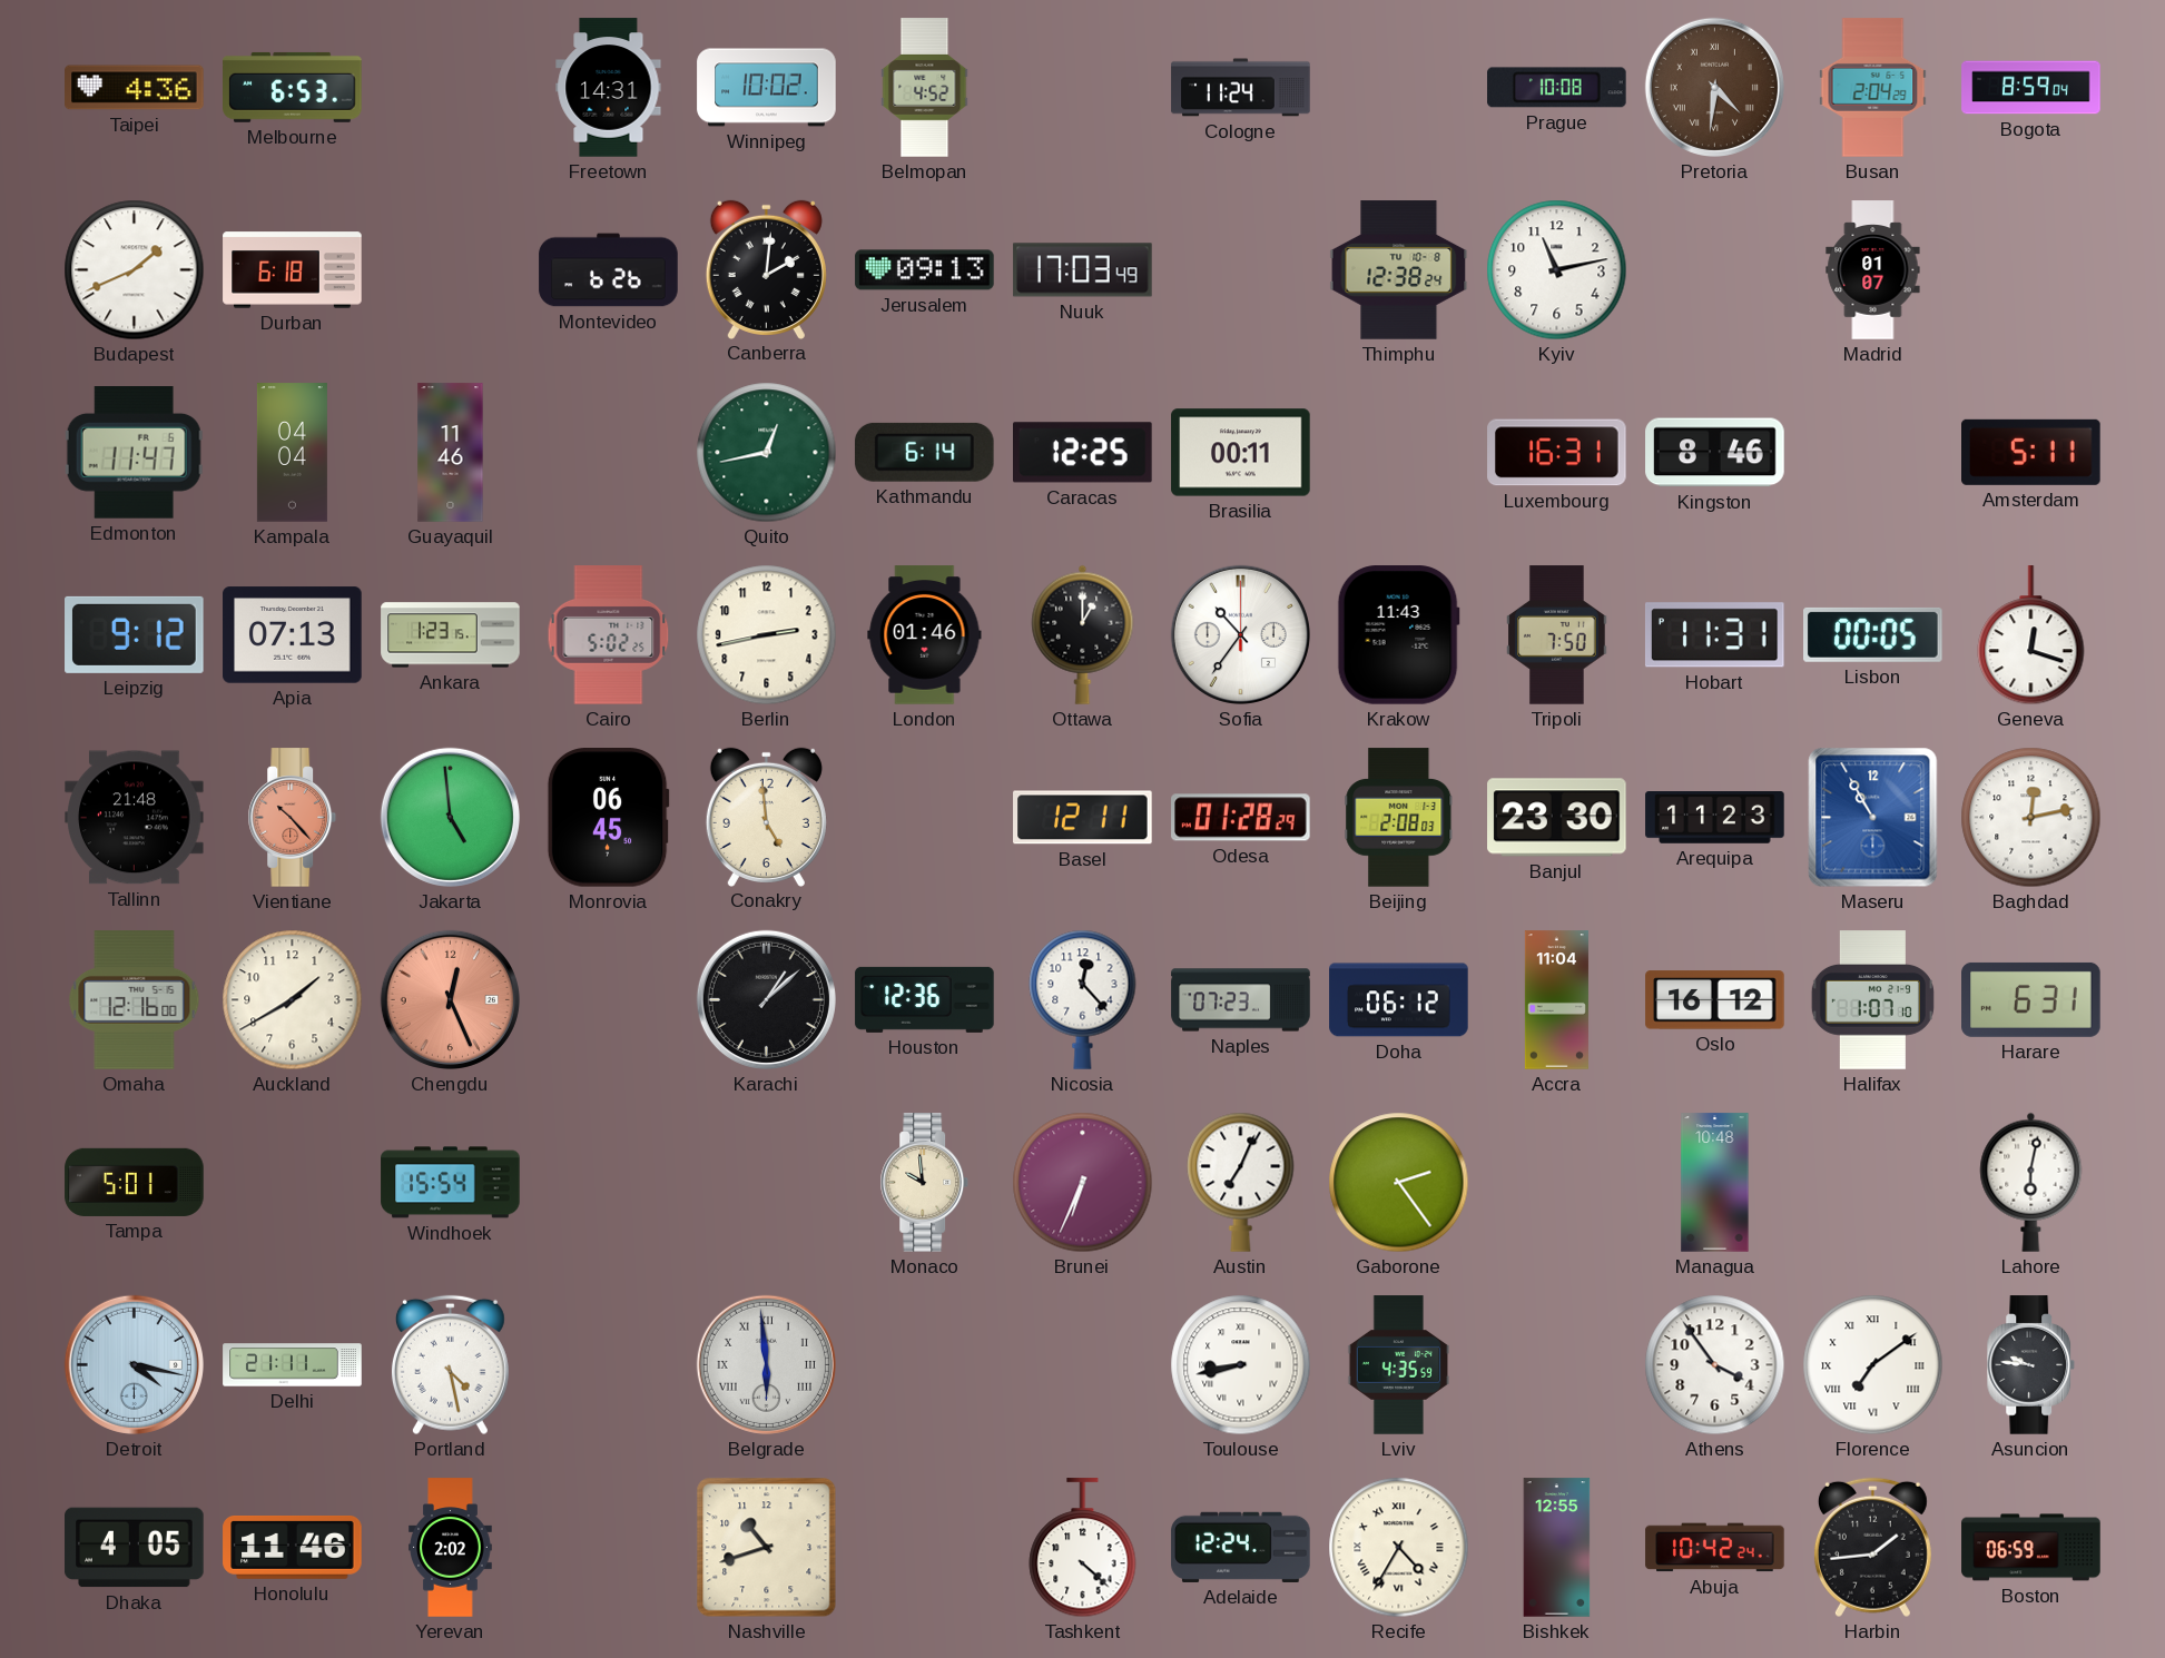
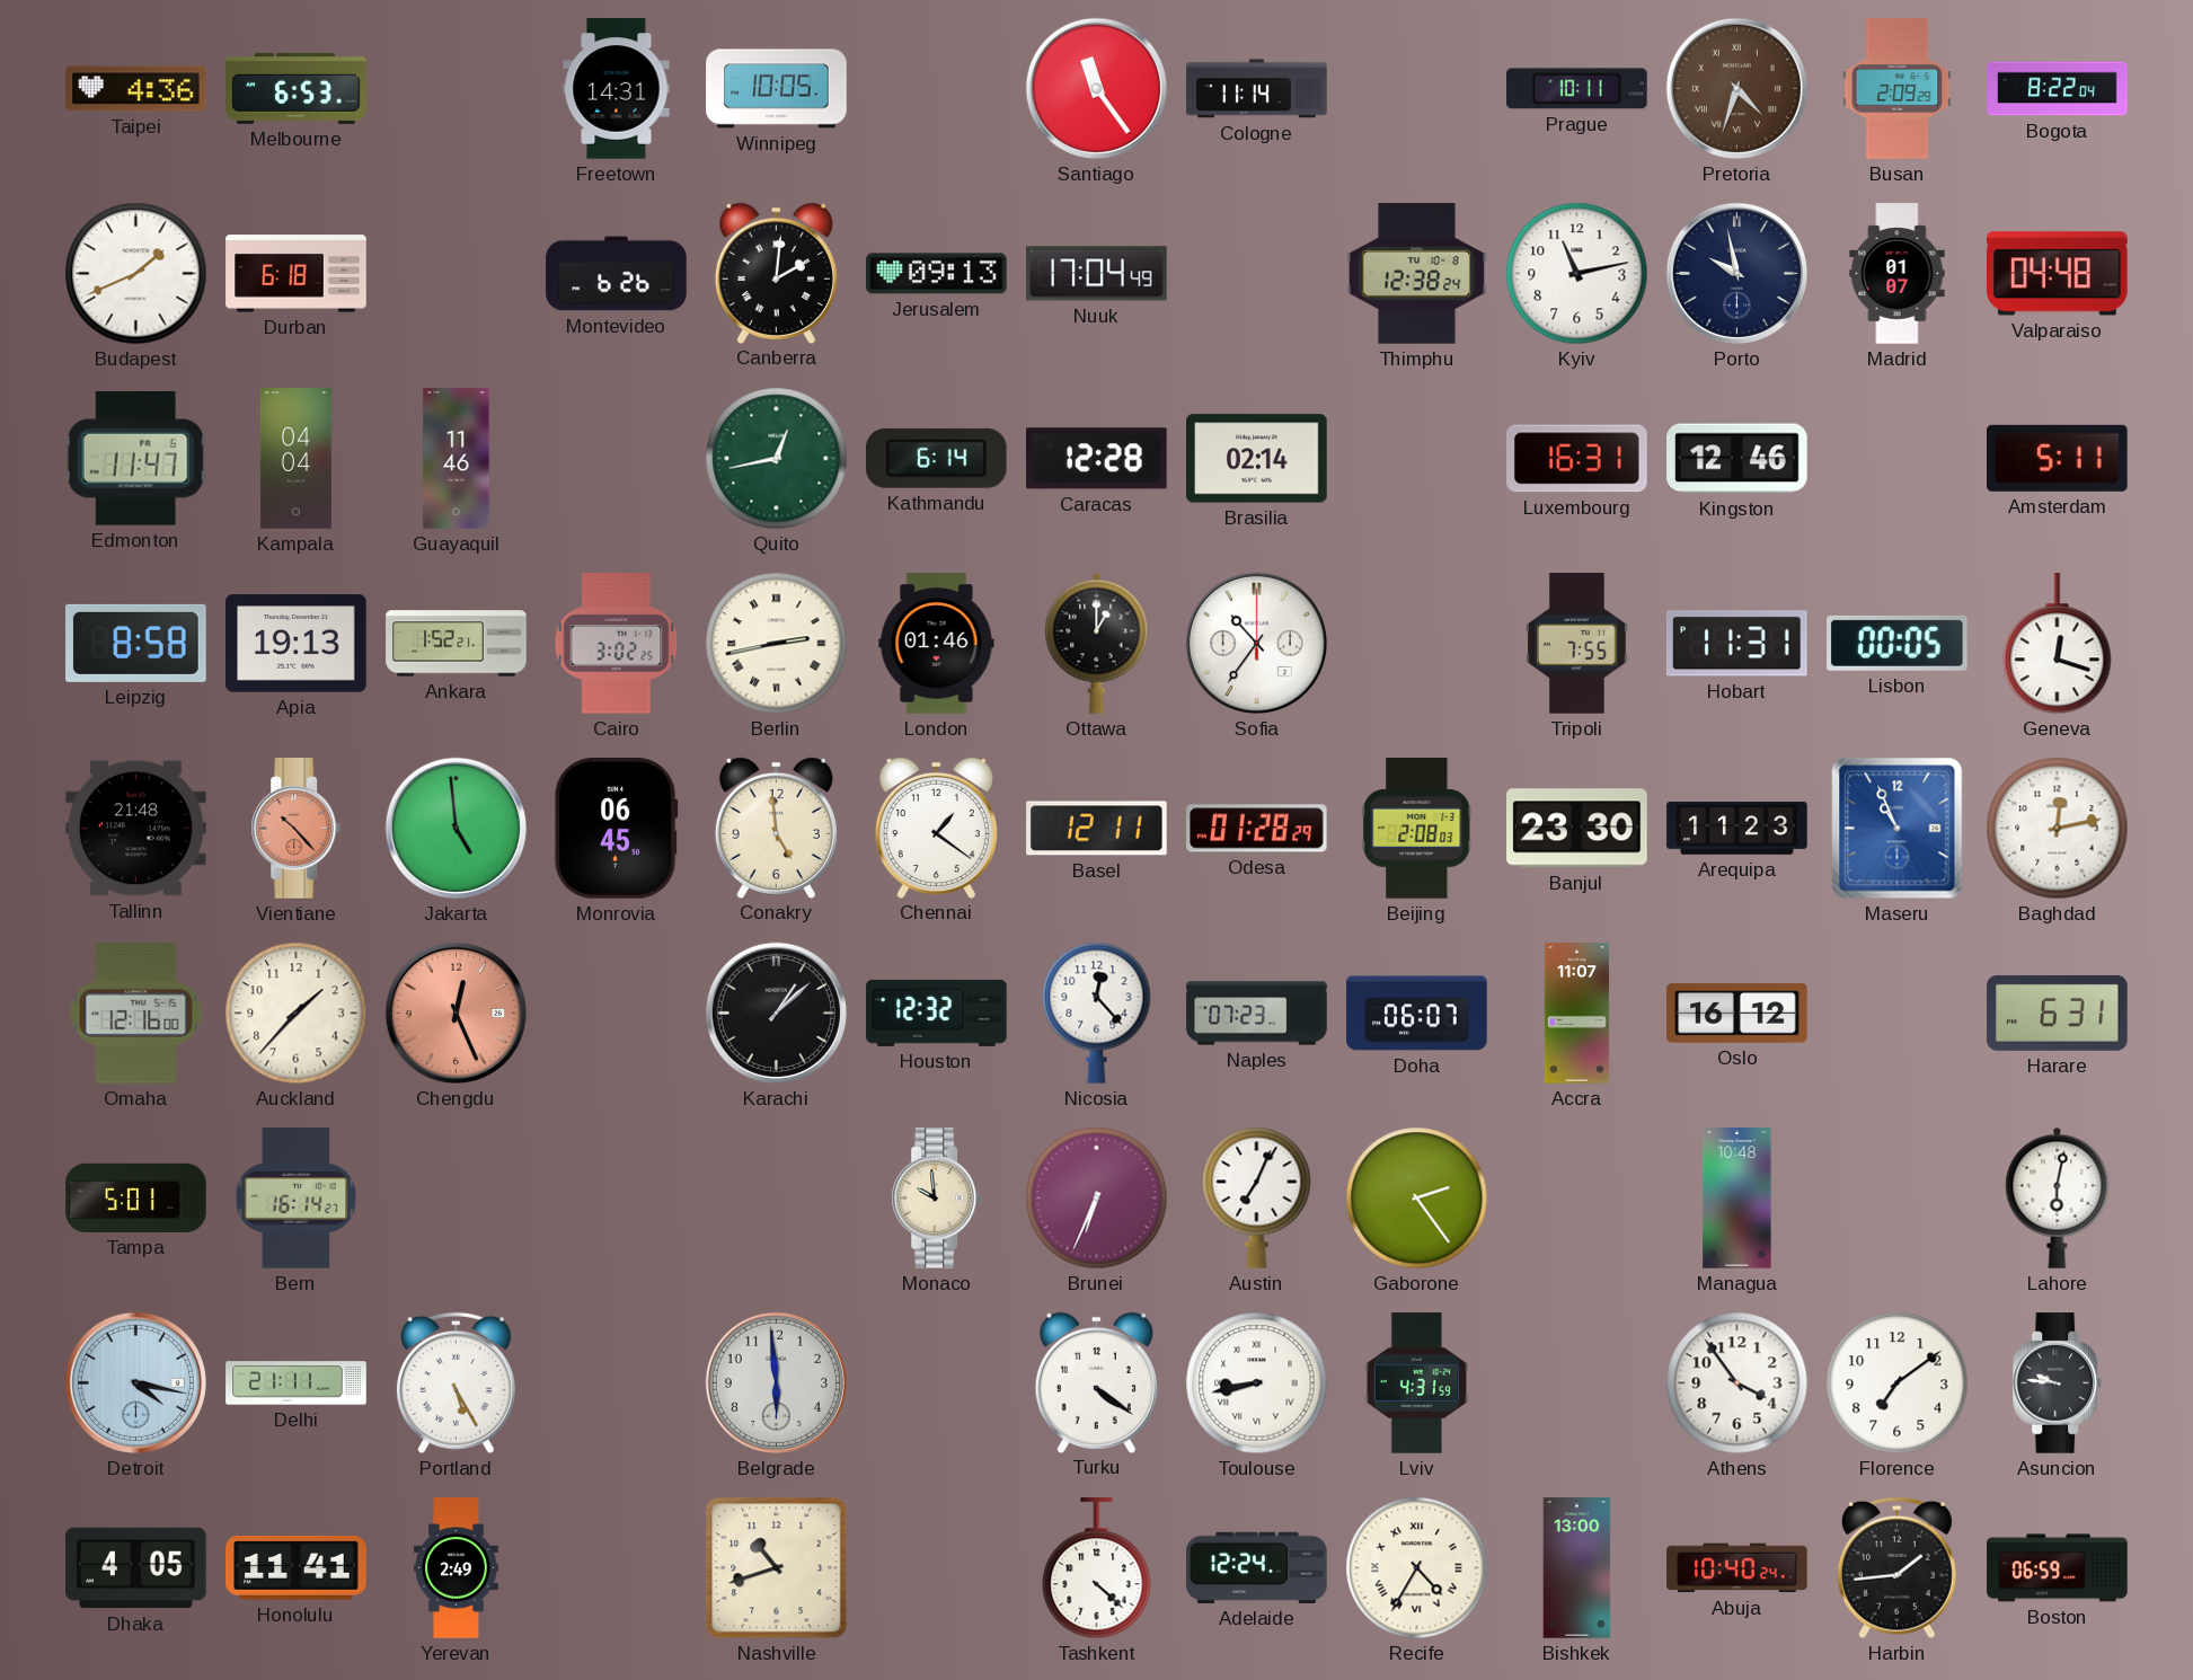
Winnipeg: 10:02 -> 10:05 (777, 89)
Belmopan: 4:52 -> none (925, 88)
Santiago: none -> 11:24 (1096, 88)
Cologne: 11:24 -> 11:14 (1257, 89)
Prague: 10:08 -> 10:11 (1577, 89)
Pretoria: 4:31 -> 4:33 (1736, 88)
Busan: 2:04 -> 2:09 (1898, 89)
Bogota: 8:59 -> 8:22 (2058, 89)
Nuuk: 17:03 -> 17:04 (1097, 274)
Porto: none -> 9:58 (1736, 273)
Valparaiso: none -> 04:48 (2058, 274)
Caracas: 12:25 -> 12:28 (1097, 459)
Brasilia: 00:11 -> 02:14 (1257, 459)
Kingston: 8:46 -> 12:46 (1737, 459)
Leipzig: 9:12 -> 8:58 (136, 643)
Apia: 07:13 -> 19:13 (297, 644)
Ankara: 1:23 -> 1:52 (457, 644)
Cairo: 5:02 -> 3:02 (617, 644)
Berlin numerals: Arabic -> Roman (777, 644)
Krakow: 11:43 -> none (1398, 635)
Tripoli: 7:50 -> 7:55 (1577, 644)
Chennai: none -> 1:21 (936, 828)
Maseru: 10:55 -> 10:56 (1898, 829)
Auckland: 1:40 -> 1:37 (297, 1014)
Houston: 12:36 -> 12:32 (937, 1013)
Doha: 06:12 -> 06:07 (1417, 1014)
Accra: 11:04 -> 11:07 (1576, 1014)
Halifax: 1:07 -> none (1872, 1000)
Bern: none -> 16:14 (297, 1199)
Windhoek: 15:54 -> none (451, 1183)
Portland: 4:28 -> 5:25 (456, 1383)
Belgrade numerals: Roman -> Arabic (776, 1382)
Turku: none -> 4:21 (1096, 1382)
Lviv: 4:35 -> 4:31 (1416, 1383)
Florence numerals: Roman -> Arabic (1898, 1383)
Honolulu: 11:46 -> 11:41 (297, 1568)
Yerevan: 2:02 -> 2:49 (457, 1568)
Bishkek: 12:55 -> 13:00 (1577, 1568)
Abuja: 10:42 -> 10:40 (1737, 1568)
